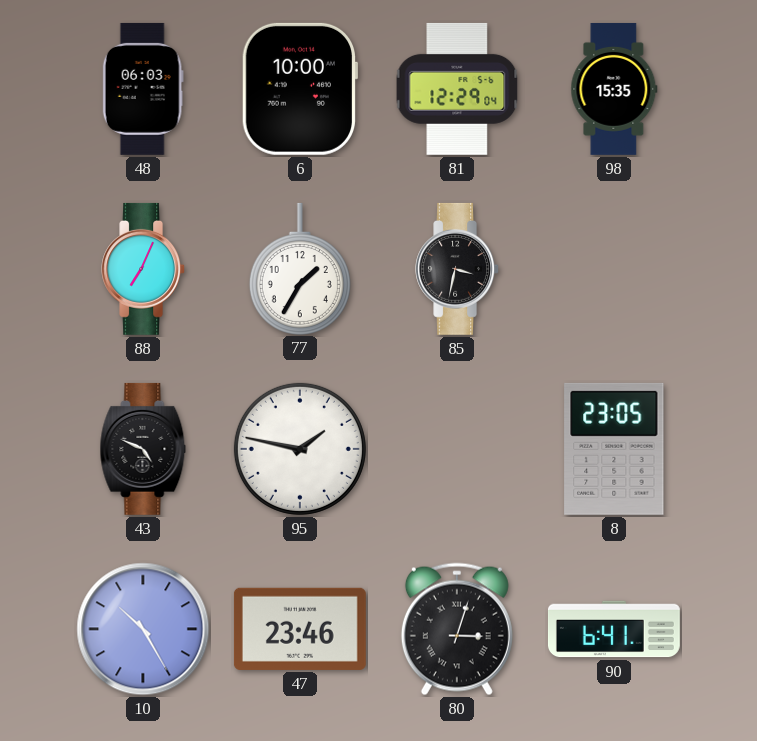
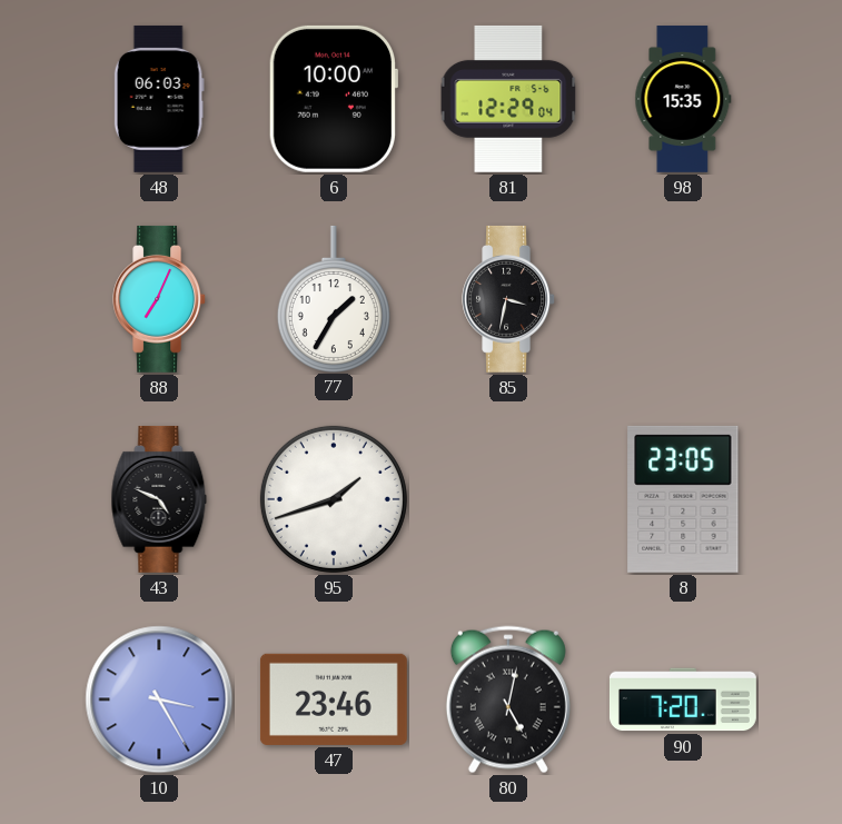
95: 1:47 -> 1:42 (334, 499)
10: 10:25 -> 3:25 (159, 699)
80: 3:03 -> 5:02 (508, 699)
90: 6:41 -> 7:20 (683, 699)
